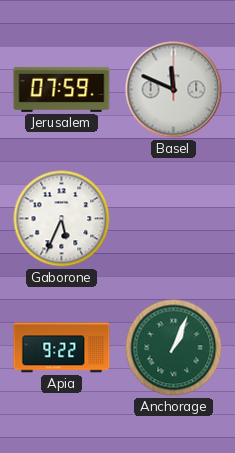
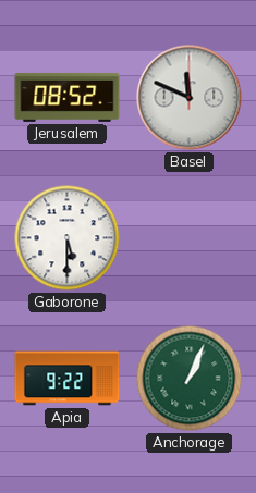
Jerusalem: 07:59 -> 08:52 (68, 97)
Gaborone: 5:34 -> 5:30 (68, 238)
